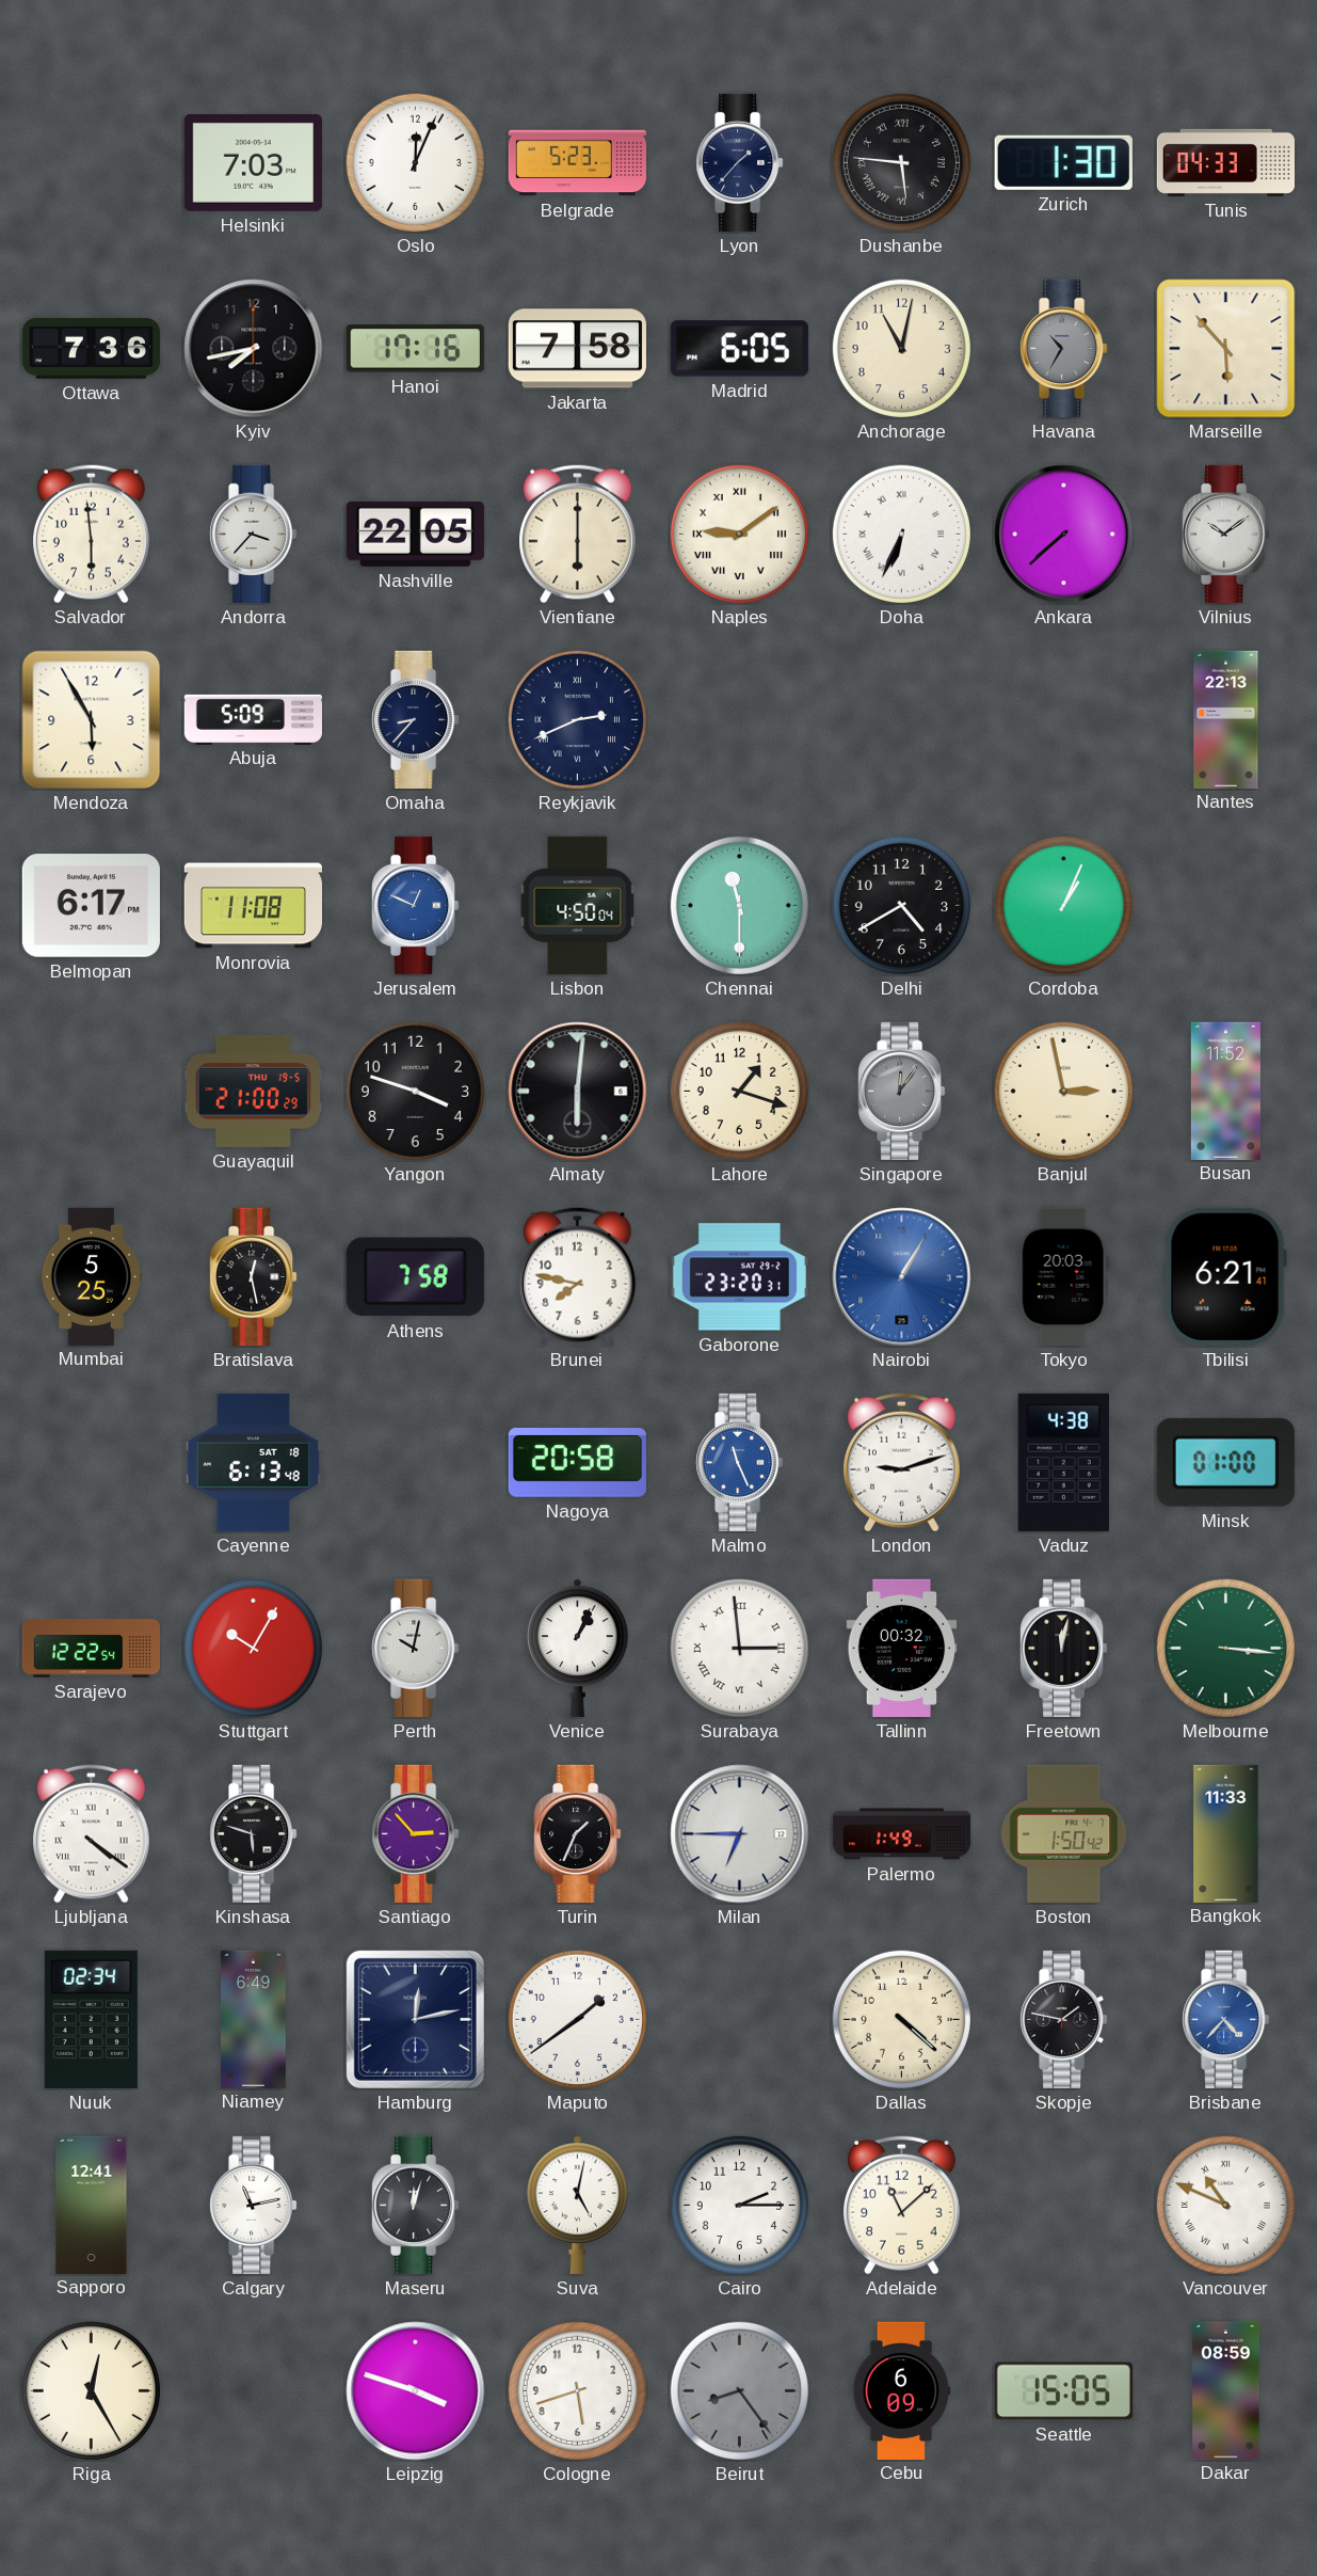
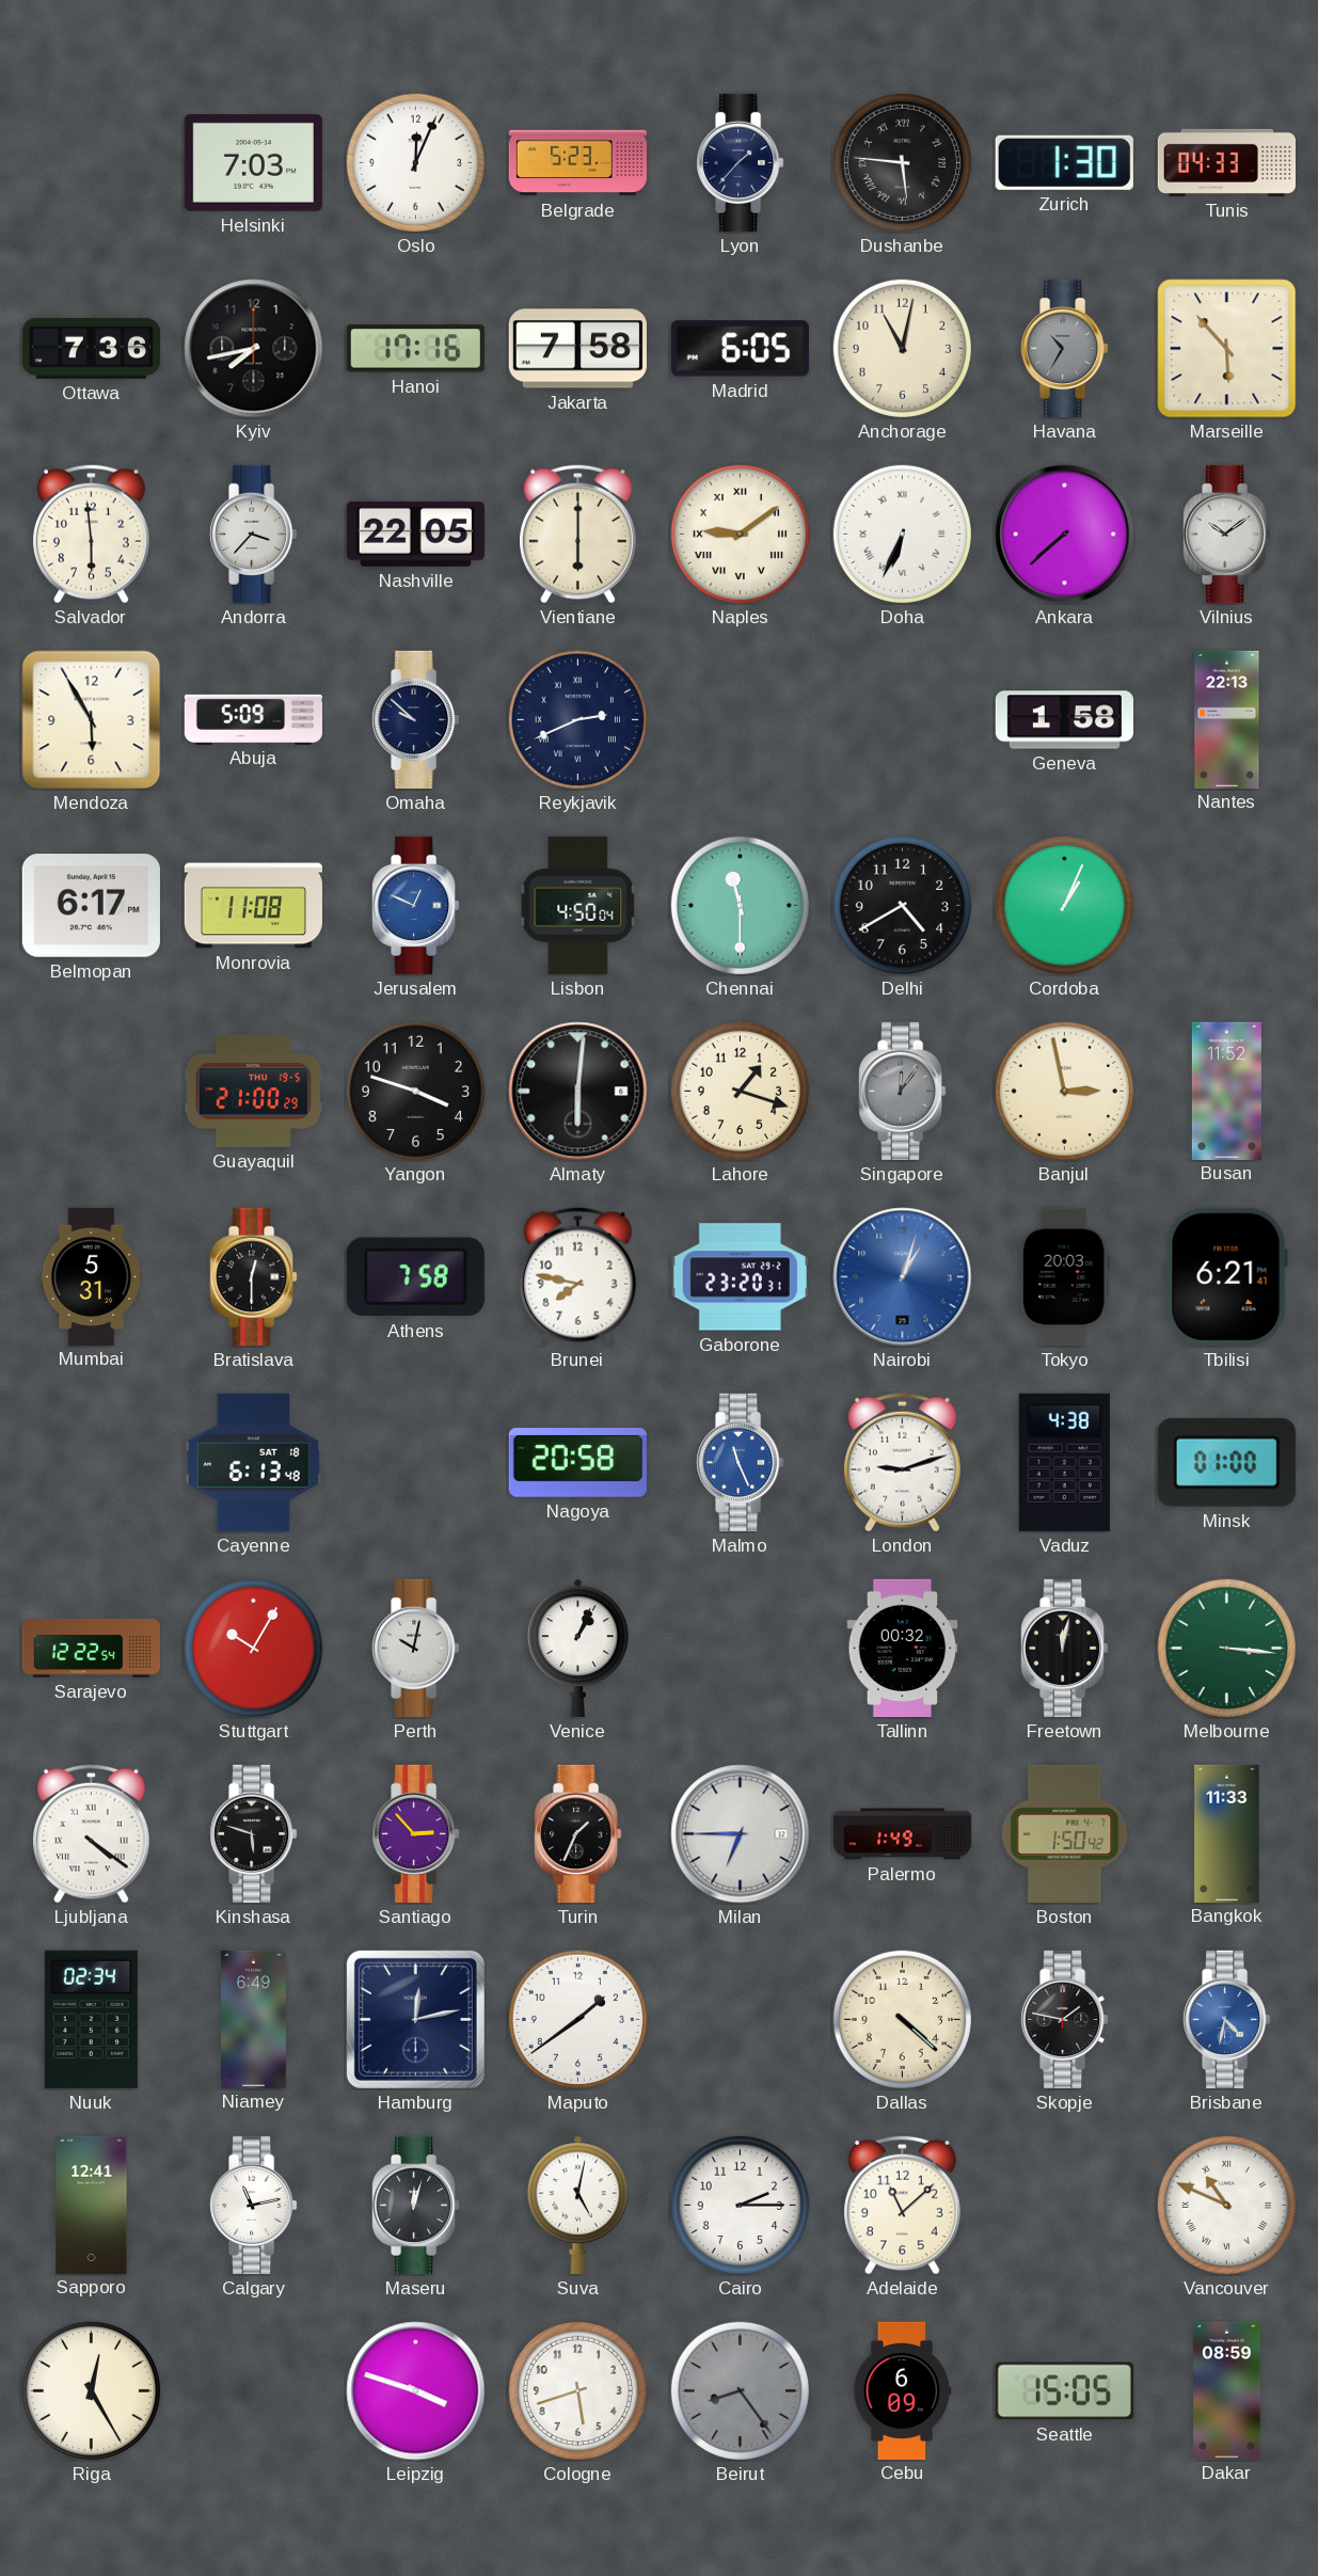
Omaha: 8:37 -> 9:52 (416, 719)
Geneva: none -> 1:58 (1064, 720)
Mumbai: 5:25 -> 5:31 (92, 1276)
Bratislava: 12:28 -> 12:30 (254, 1276)
Nairobi: 1:05 -> 1:03 (903, 1277)
Surabaya: 2:59 -> none (739, 1648)
Brisbane: 4:37 -> 4:32 (1227, 2019)
